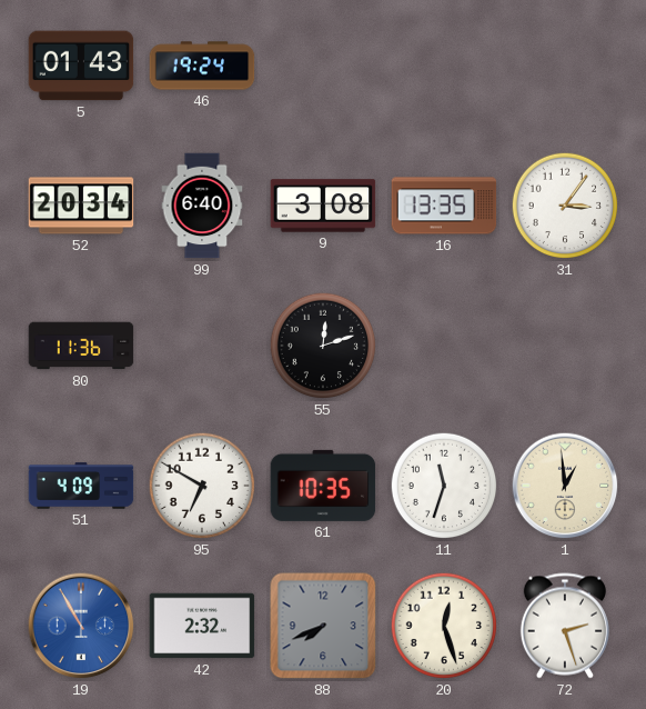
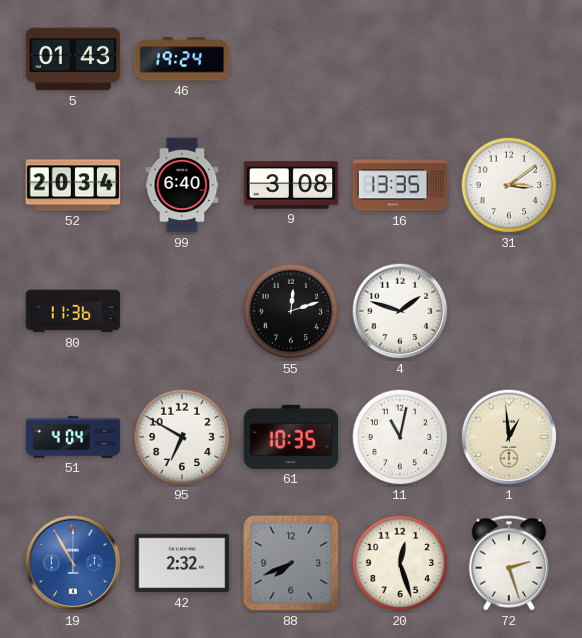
31: 3:06 -> 3:09 (509, 185)
4: none -> 1:48 (400, 311)
51: 4:09 -> 4:04 (73, 437)
11: 11:33 -> 11:02 (400, 437)
